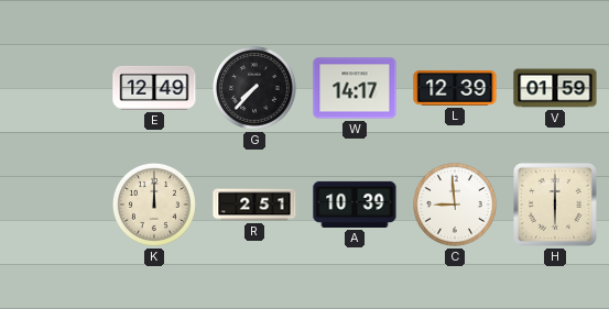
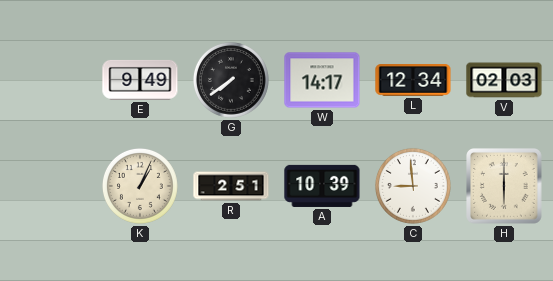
E: 12:49 -> 9:49 (140, 80)
G: 7:37 -> 7:39 (231, 80)
L: 12:39 -> 12:34 (413, 81)
V: 01:59 -> 02:03 (504, 80)
K: 12:00 -> 1:04 (140, 186)
